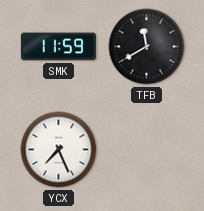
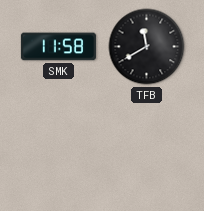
SMK: 11:59 -> 11:58 (58, 47)
YCX: 7:26 -> none (59, 150)
